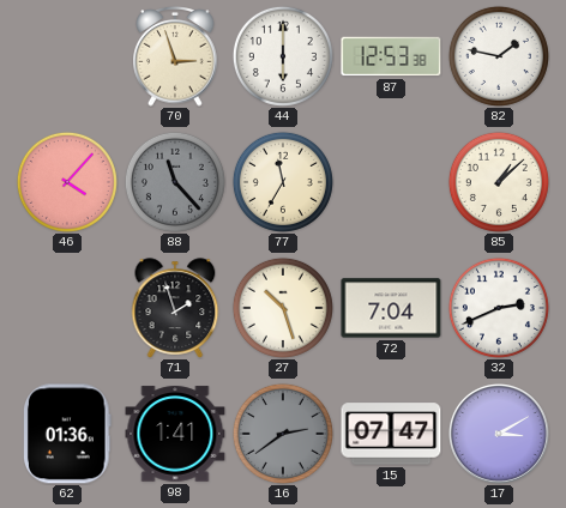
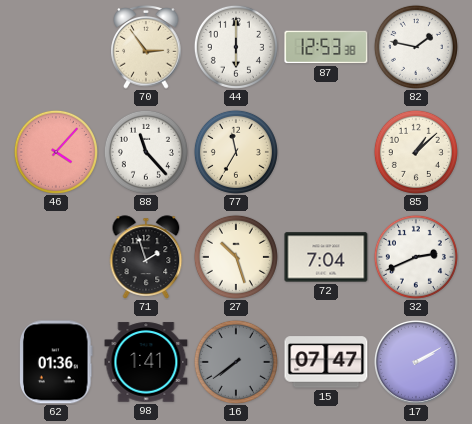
70: 2:57 -> 2:54 (146, 48)
88 dial: grey -> white (146, 152)
16: 2:39 -> 7:39 (236, 362)
17: 3:10 -> 2:10 (416, 362)
